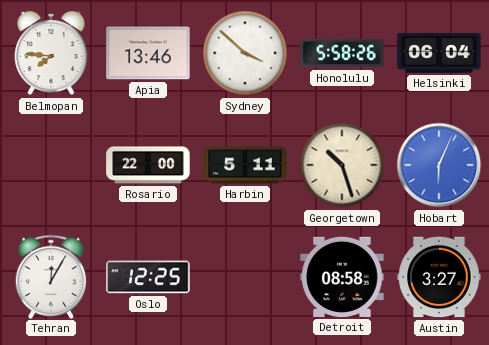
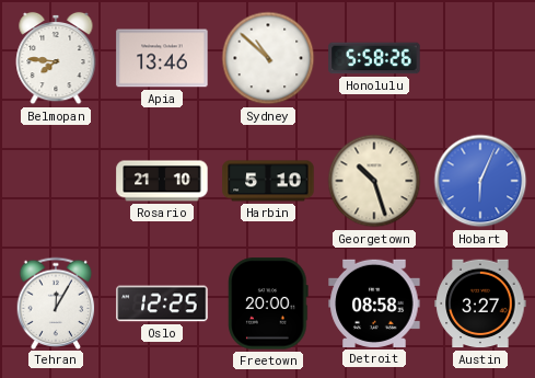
Sydney: 3:52 -> 10:52 (268, 58)
Helsinki: 06:04 -> none (439, 53)
Rosario: 22:00 -> 21:10 (162, 181)
Harbin: 5:11 -> 5:10 (268, 181)
Freetown: none -> 20:00 (268, 303)
